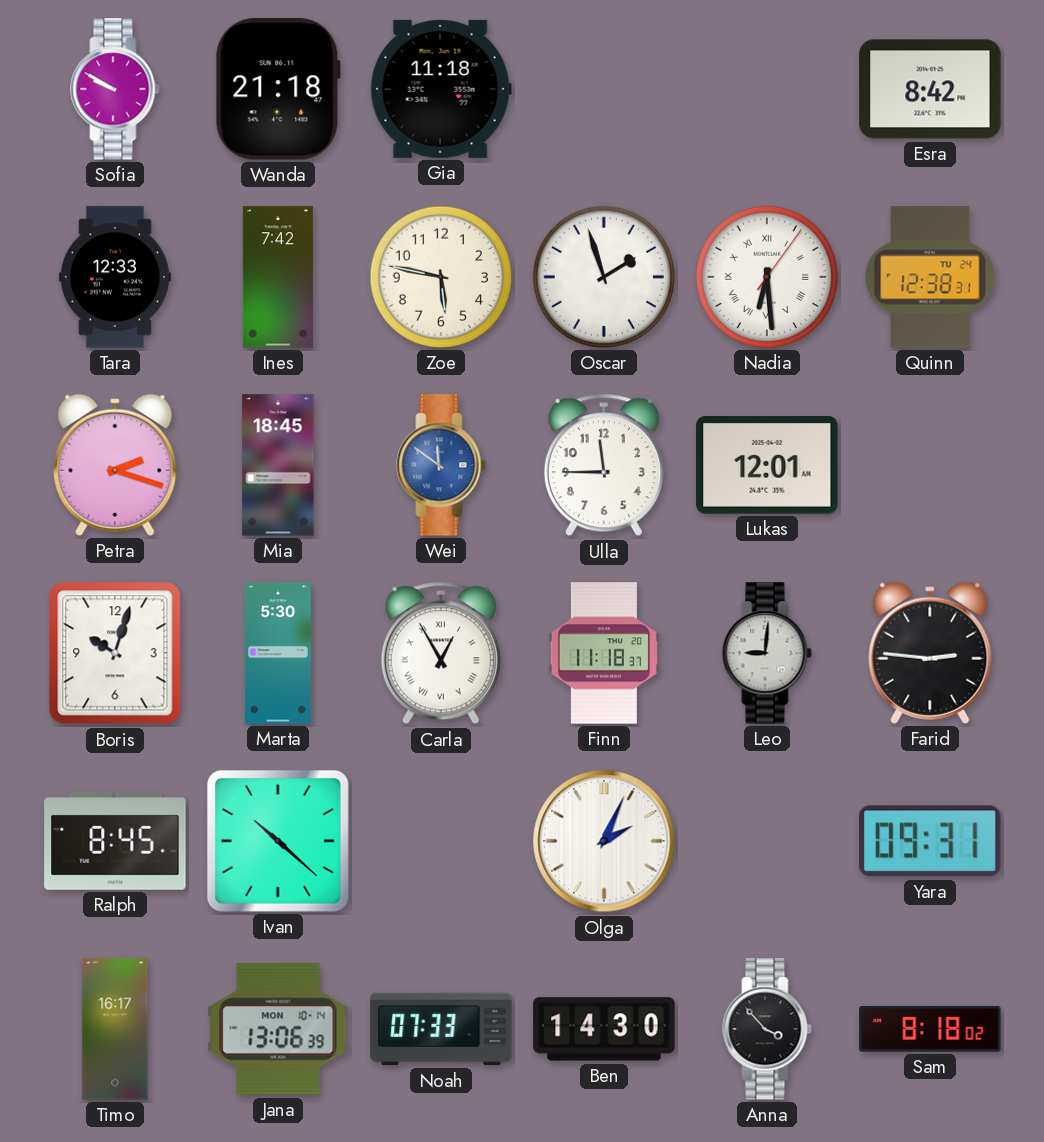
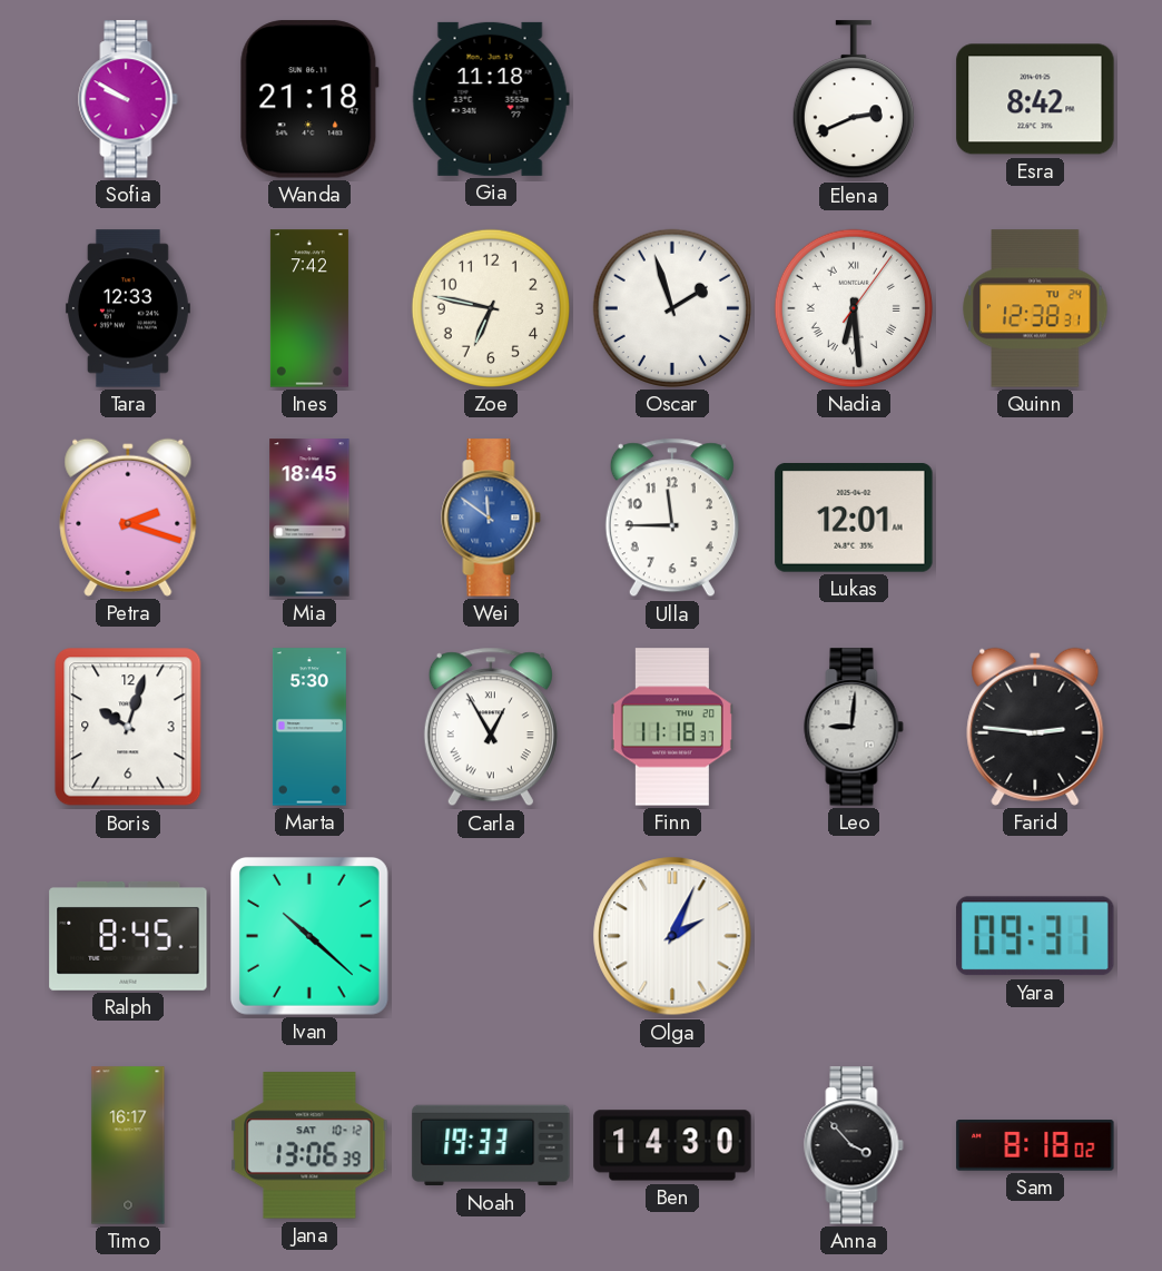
Elena: none -> 2:41 (854, 100)
Zoe: 5:47 -> 6:47 (491, 308)
Jana date: MON 10-14 -> SAT 10-12 (309, 1145)
Noah: 07:33 -> 19:33 (491, 1145)
